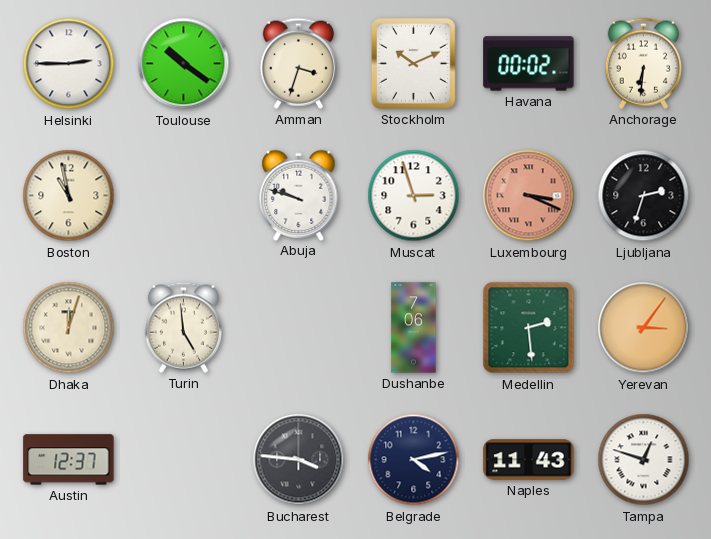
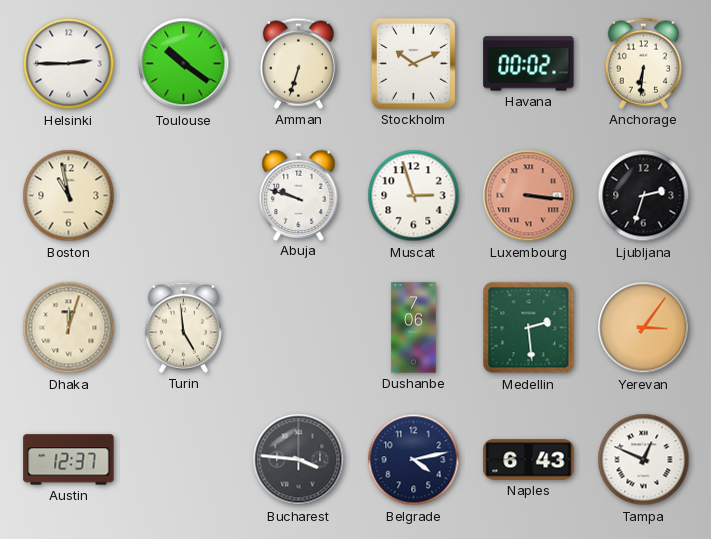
Amman: 3:33 -> 6:33 (298, 63)
Luxembourg: 3:19 -> 3:16 (529, 196)
Naples: 11:43 -> 6:43 (529, 460)
Tampa: 12:48 -> 12:49 (644, 460)
